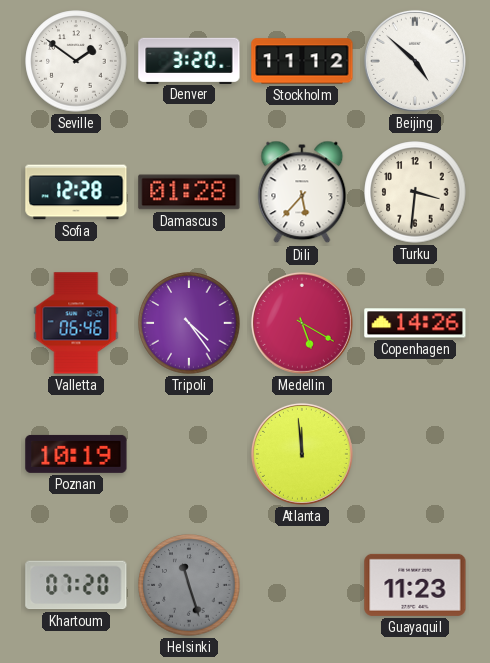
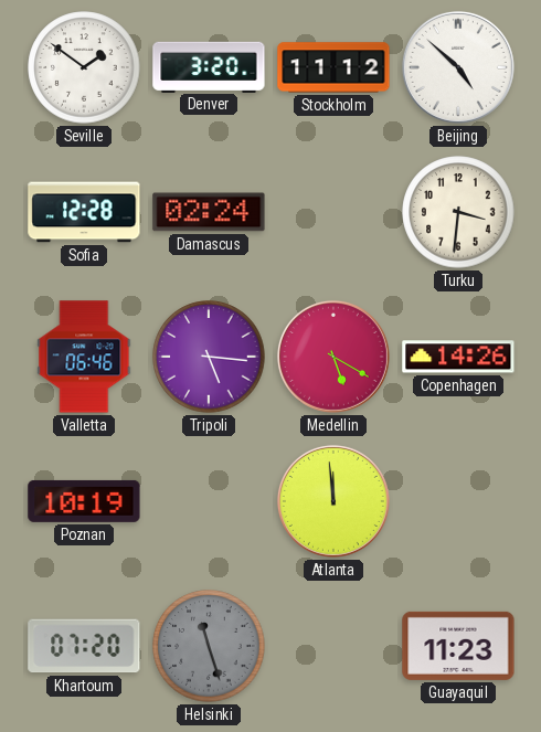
Damascus: 01:28 -> 02:24 (209, 212)
Dili: 5:37 -> none (302, 192)
Tripoli: 4:24 -> 5:16 (209, 357)
